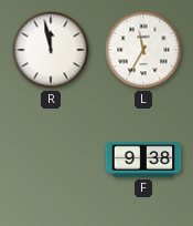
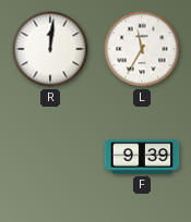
R: 11:58 -> 12:01 (50, 49)
F: 9:38 -> 9:39 (142, 157)
